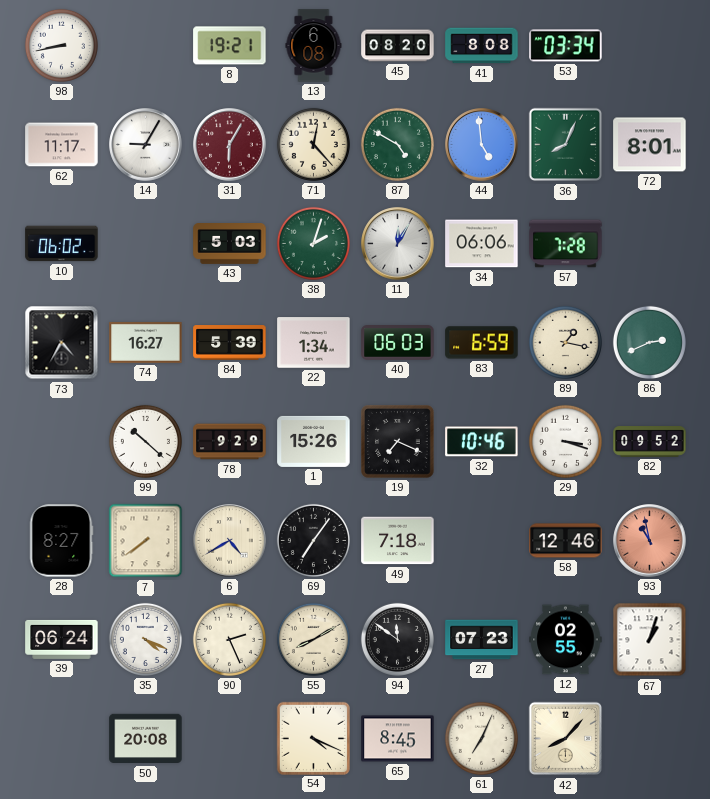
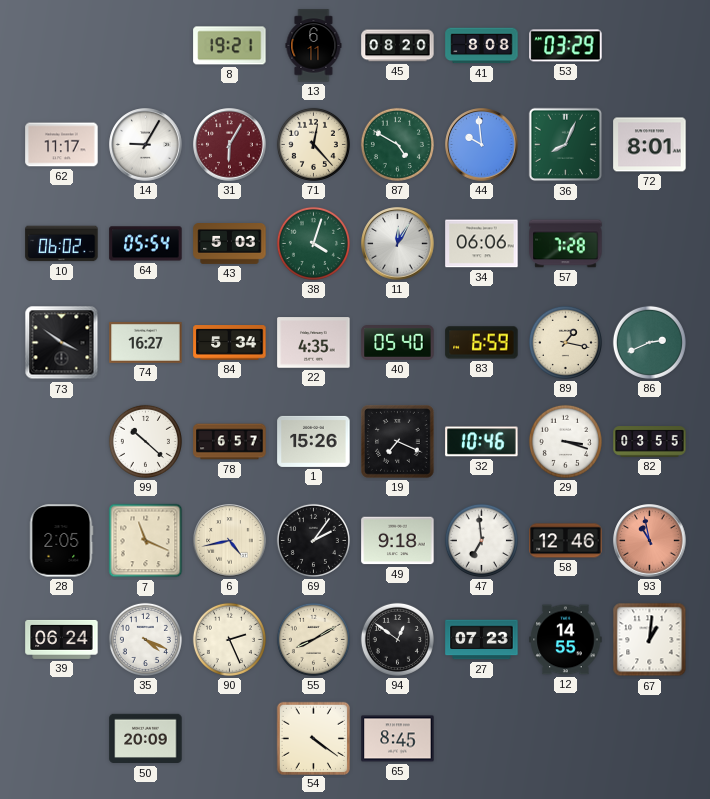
98: 8:43 -> none (61, 45)
13: 6:08 -> 6:11 (314, 46)
53: 03:34 -> 03:29 (566, 46)
44: 4:59 -> 9:59 (482, 145)
64: none -> 05:54 (146, 244)
38: 2:03 -> 4:03 (313, 243)
73: 4:35 -> 3:51 (62, 343)
84: 5:39 -> 5:34 (230, 343)
22: 1:34 -> 4:35 (314, 343)
40: 06:03 -> 05:40 (398, 343)
78: 9:29 -> 6:57 (230, 442)
82: 09:52 -> 03:55 (650, 442)
28: 8:27 -> 2:05 (61, 541)
7: 7:39 -> 11:19 (146, 541)
6: 4:40 -> 4:43 (230, 541)
69: 7:06 -> 2:06 (313, 540)
49: 7:18 -> 9:18 (398, 541)
47: none -> 6:59 (481, 540)
94: 11:51 -> 12:51 (397, 639)
12: 02:55 -> 14:55 (566, 640)
67: 1:03 -> 1:01 (650, 640)
50: 20:08 -> 20:09 (146, 739)
54: 4:19 -> 4:21 (313, 738)
61: 7:04 -> none (481, 738)
42: 8:07 -> none (566, 739)
